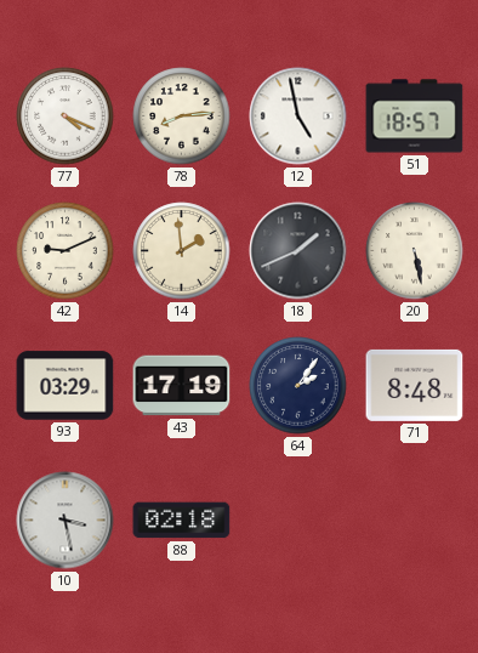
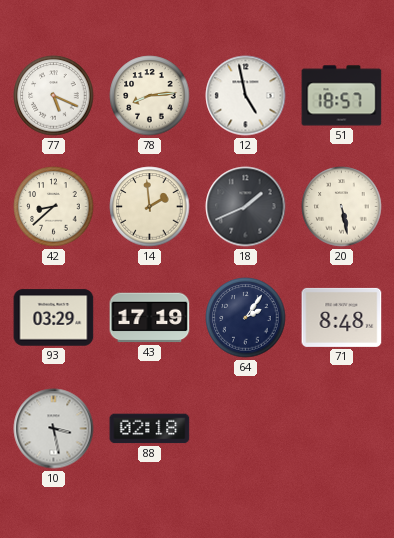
77: 4:19 -> 5:19 (54, 96)
42: 9:11 -> 8:38 (54, 207)
